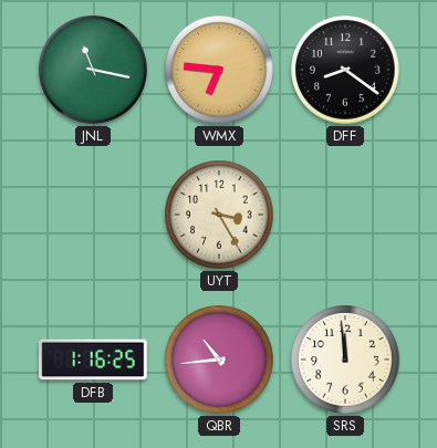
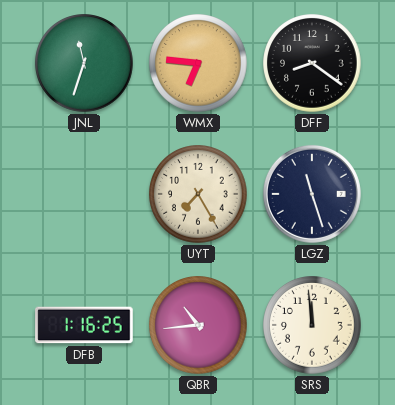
JNL: 11:17 -> 11:33 (84, 63)
UYT: 3:25 -> 7:25 (198, 194)
LGZ: none -> 11:27 (312, 194)
